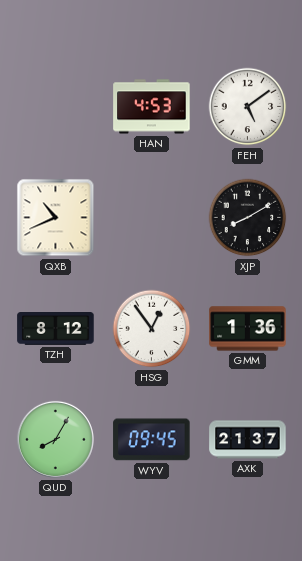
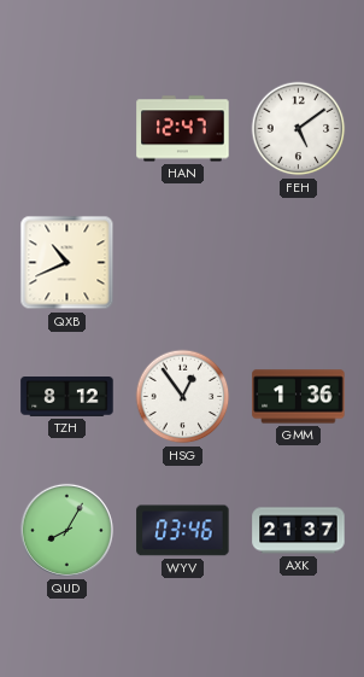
HAN: 4:53 -> 12:47 (183, 129)
XJP: 8:10 -> none (248, 218)
WYV: 09:45 -> 03:46 (183, 531)
